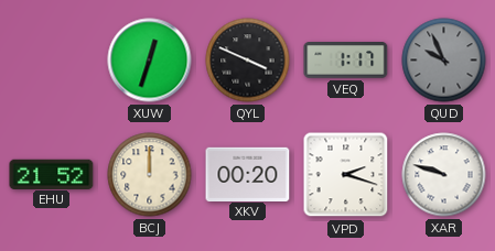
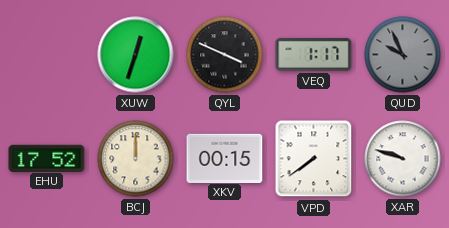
EHU: 21:52 -> 17:52 (47, 158)
XKV: 00:20 -> 00:15 (225, 158)
VPD: 2:18 -> 7:39 (314, 159)
